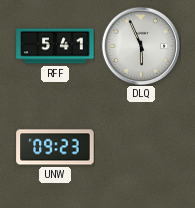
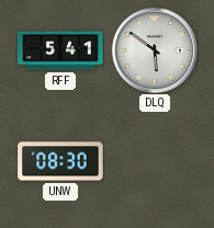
DLQ: 5:56 -> 5:51 (154, 49)
UNW: 09:23 -> 08:30 (60, 161)
